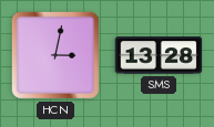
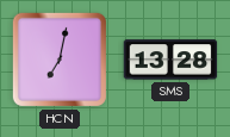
HCN: 3:02 -> 7:02 (60, 60)
